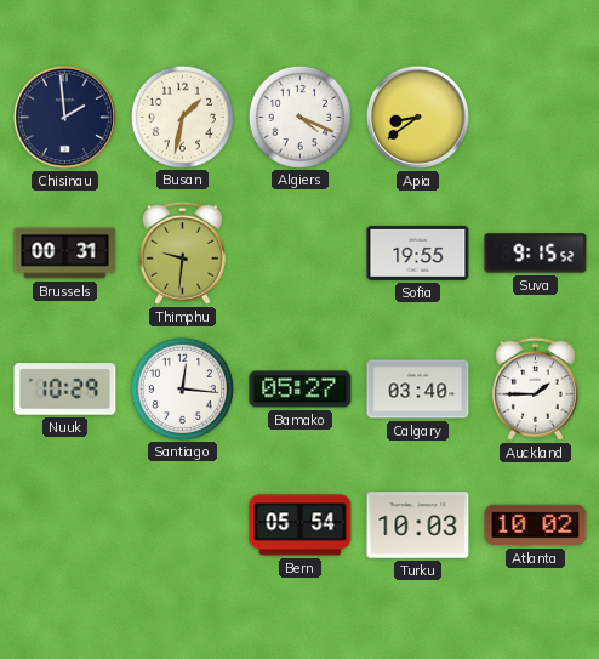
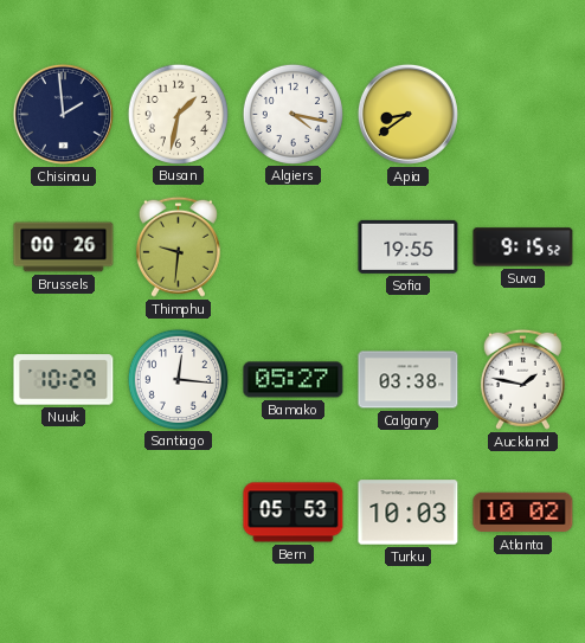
Algiers: 4:19 -> 4:17 (292, 114)
Brussels: 00:31 -> 00:26 (64, 247)
Calgary: 03:40 -> 03:38 (409, 380)
Auckland: 1:45 -> 1:47 (522, 379)
Bern: 05:54 -> 05:53 (294, 513)
